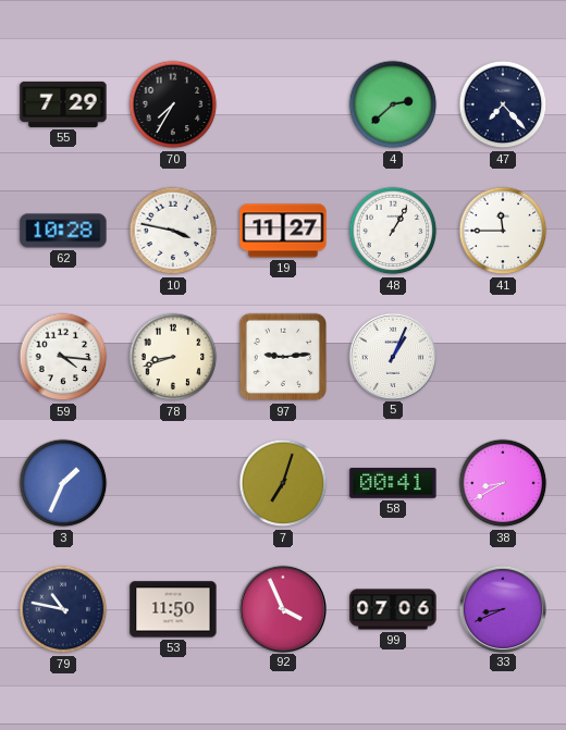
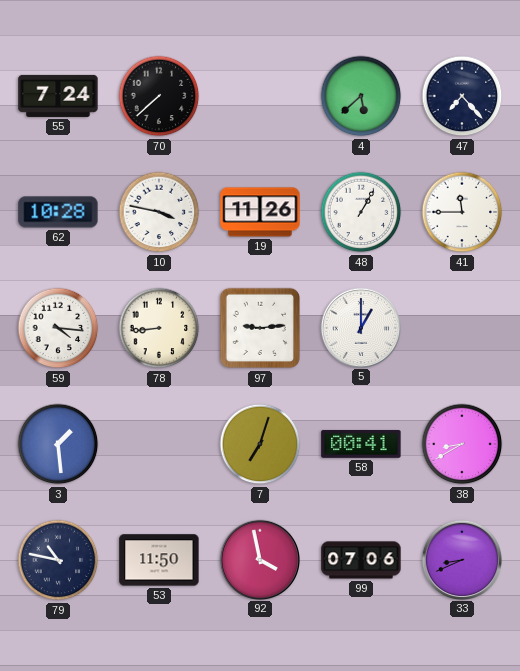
55: 7:29 -> 7:24 (58, 96)
70: 7:35 -> 7:38 (159, 96)
4: 2:38 -> 5:38 (361, 96)
19: 11:27 -> 11:26 (260, 212)
78: 8:42 -> 8:44 (159, 328)
5: 1:04 -> 1:00 (360, 327)
3: 1:34 -> 1:29 (58, 444)
92: 3:56 -> 3:58 (259, 559)
